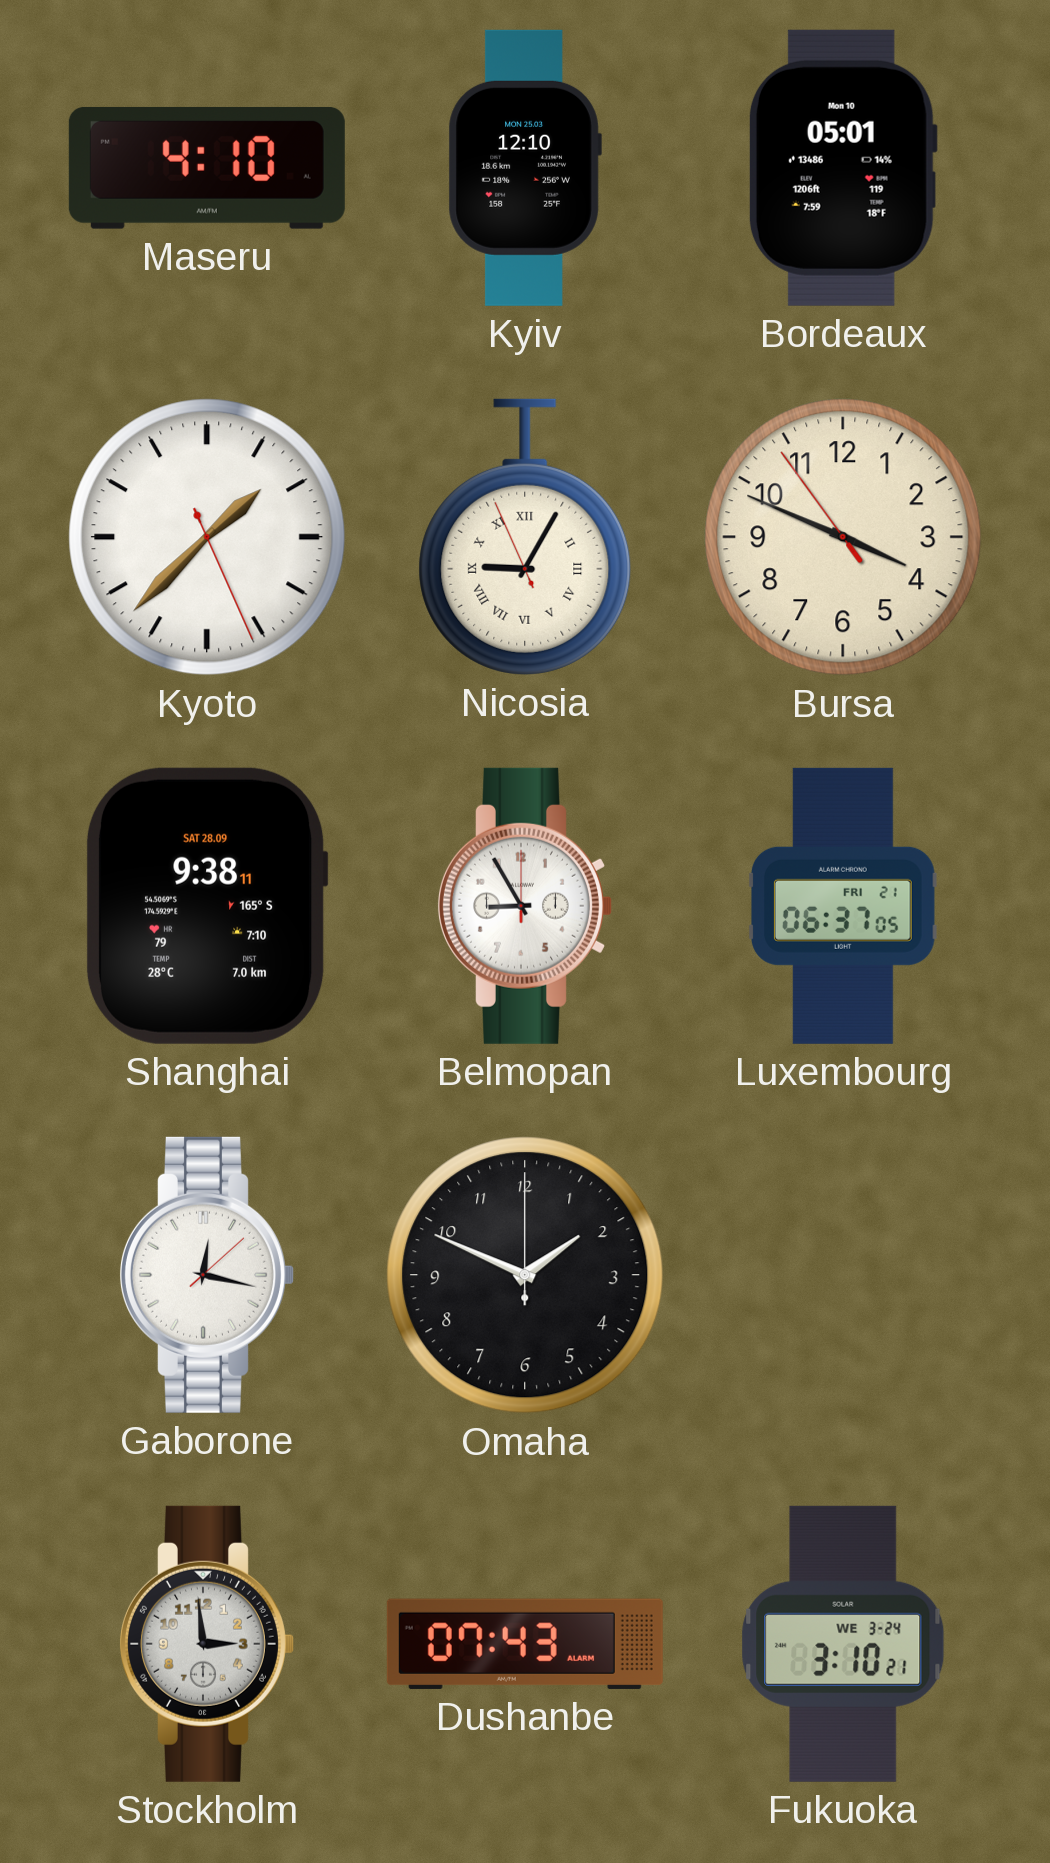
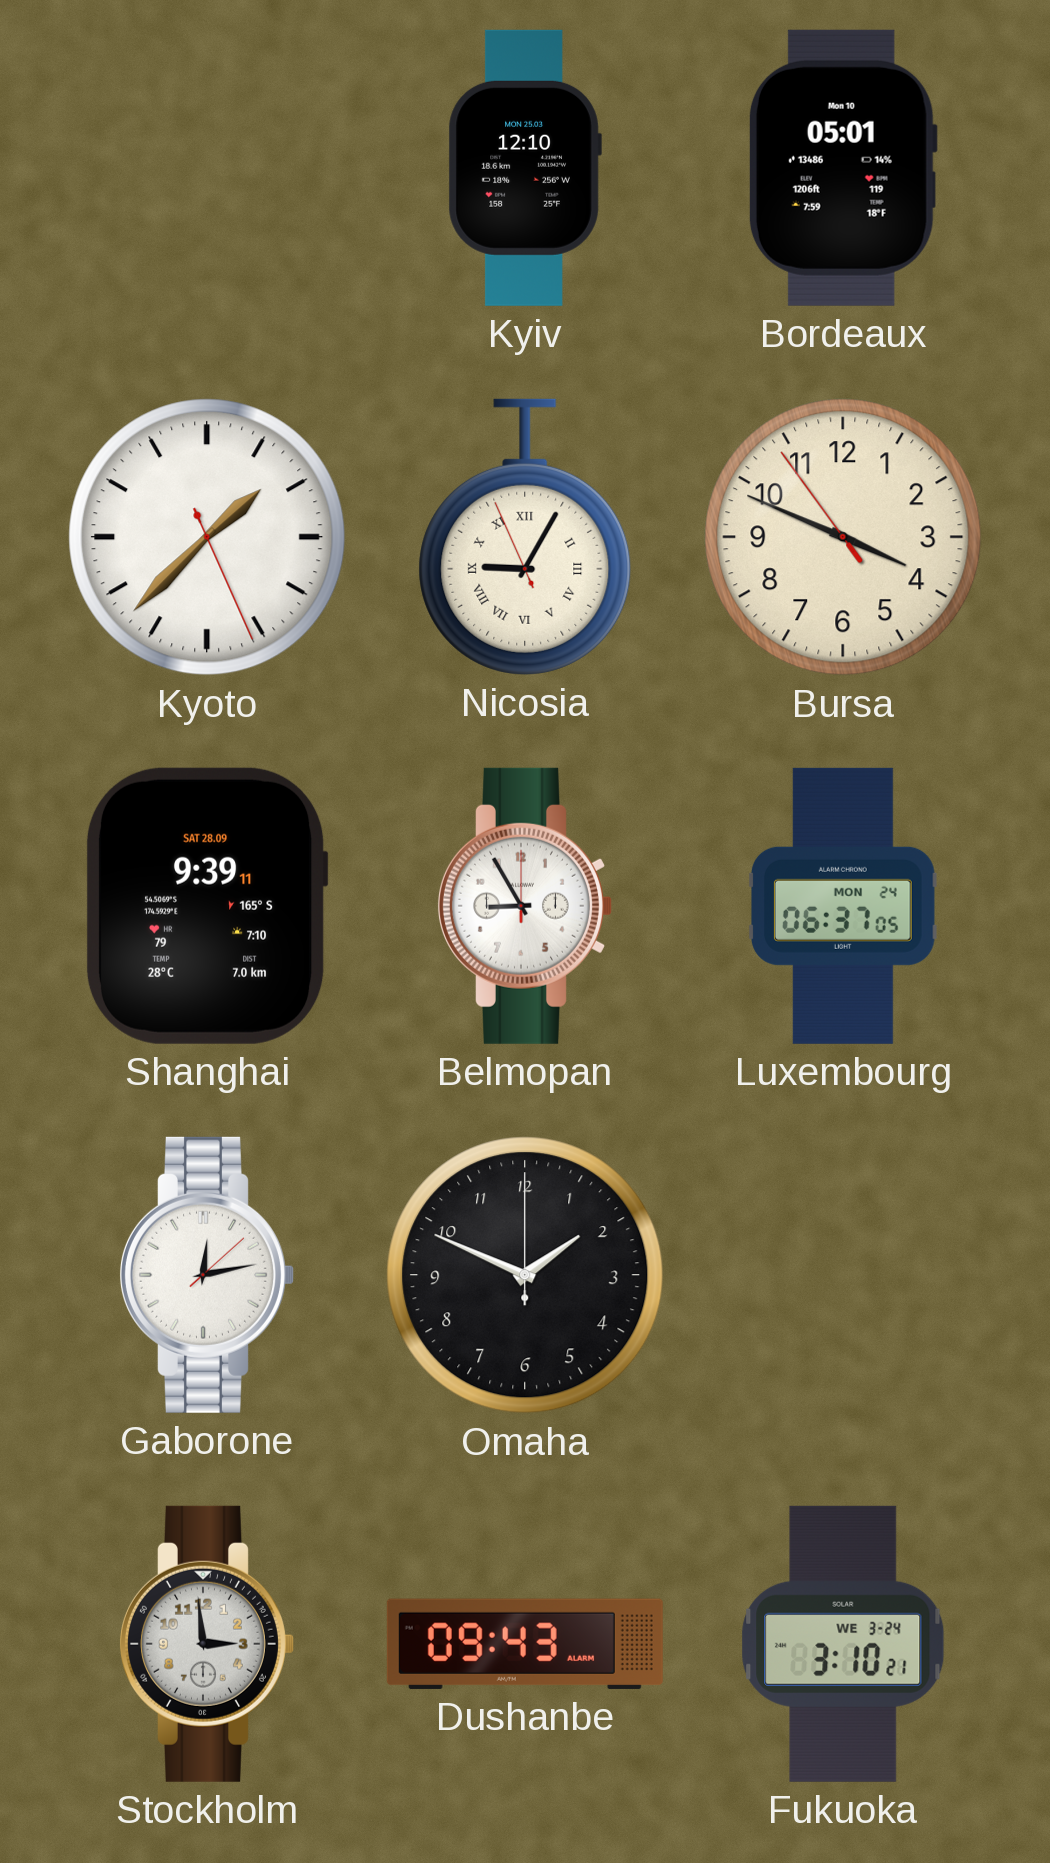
Maseru: 4:10 -> none (207, 168)
Shanghai: 9:38 -> 9:39 (207, 906)
Luxembourg date: FRI 21 -> MON 24 (843, 906)
Gaborone: 12:17 -> 12:13 (206, 1275)
Dushanbe: 07:43 -> 09:43 (525, 1644)
